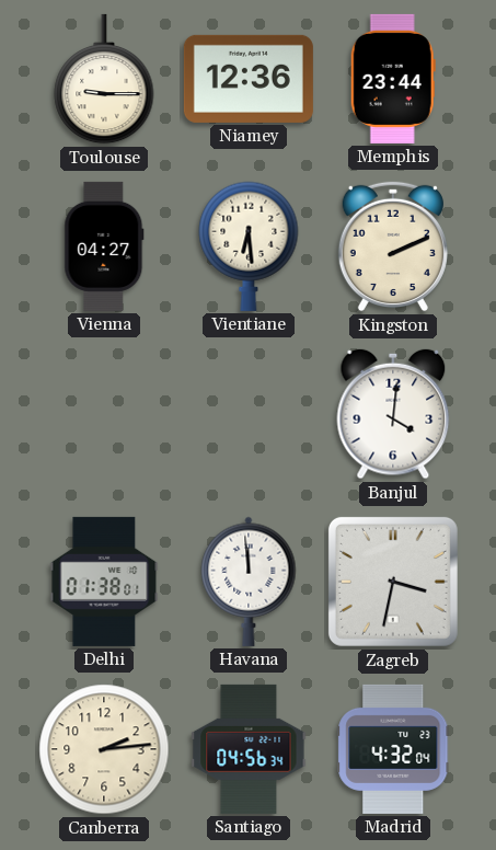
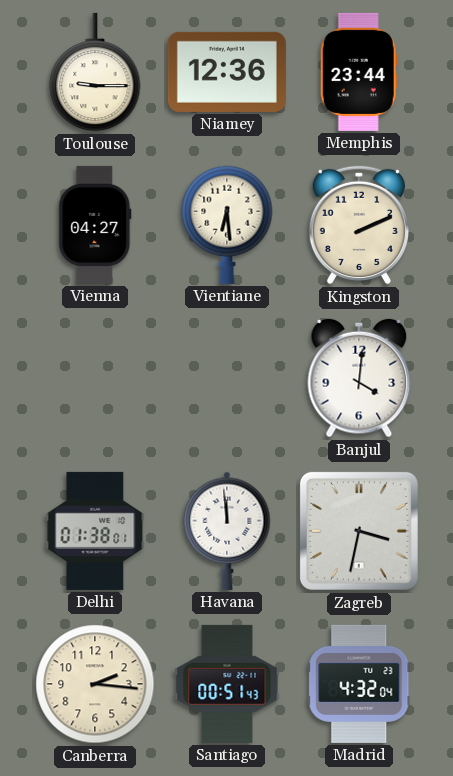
Canberra: 2:14 -> 2:16 (95, 684)
Santiago: 04:56 -> 00:51 (227, 684)
